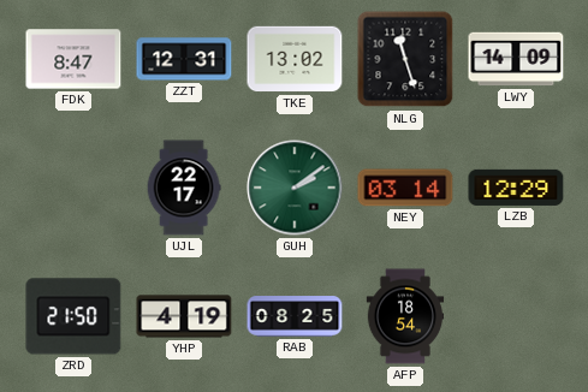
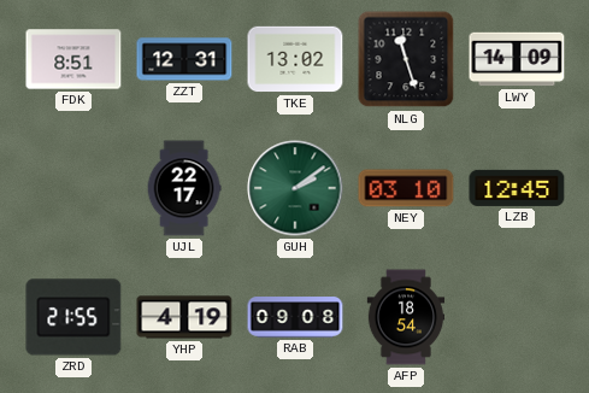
FDK: 8:47 -> 8:51 (73, 59)
NEY: 03:14 -> 03:10 (406, 188)
LZB: 12:29 -> 12:45 (517, 188)
ZRD: 21:50 -> 21:55 (73, 317)
RAB: 08:25 -> 09:08 (295, 317)
